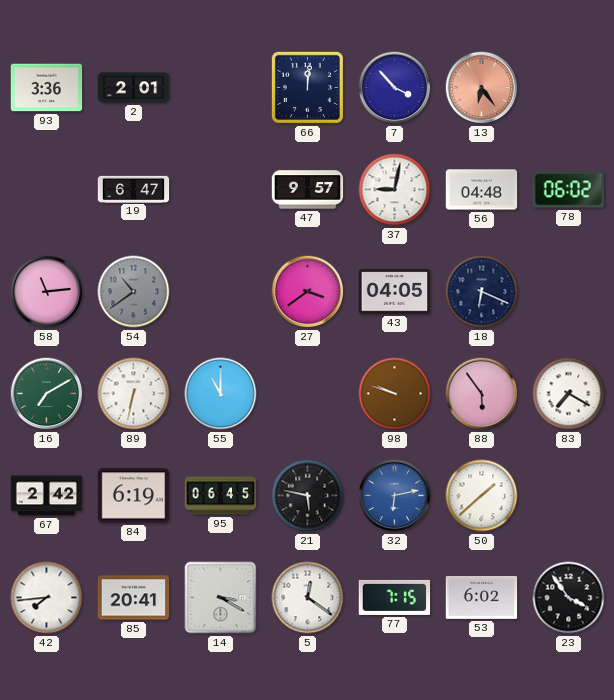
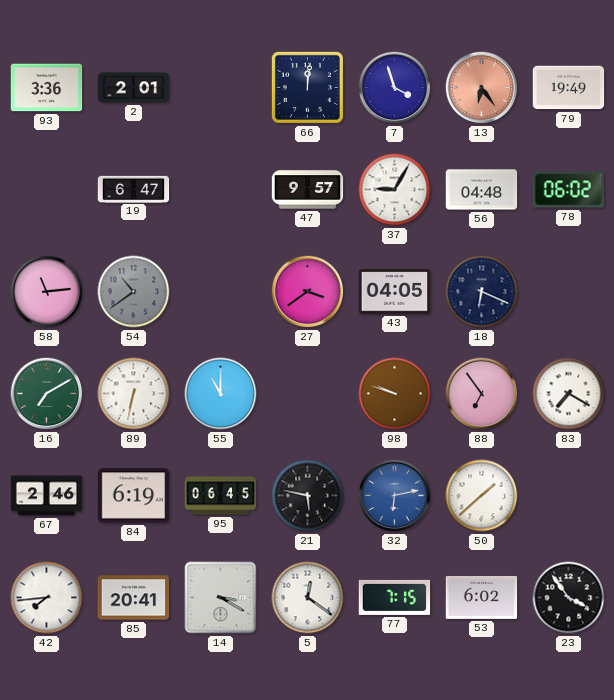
7: 3:53 -> 3:57 (395, 88)
79: none -> 19:49 (569, 88)
37: 9:02 -> 9:05 (395, 190)
88: 5:54 -> 6:54 (482, 394)
67: 2:42 -> 2:46 (47, 496)
